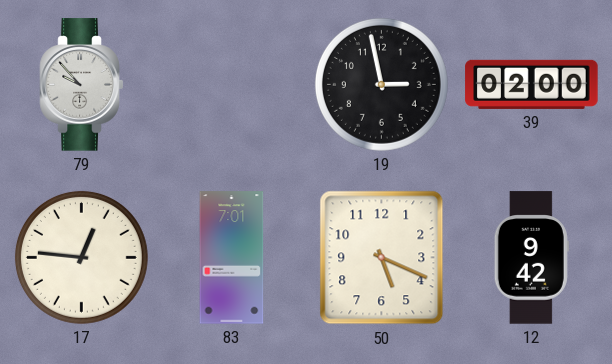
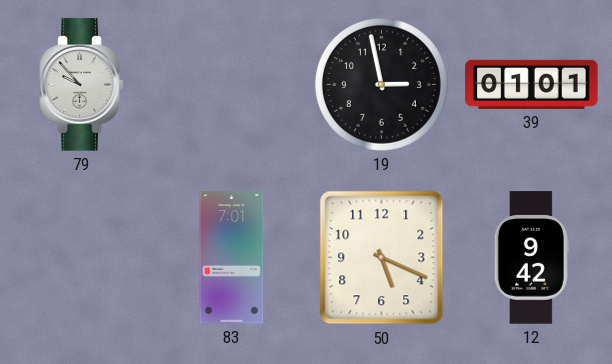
39: 02:00 -> 01:01 (532, 84)
17: 12:46 -> none (81, 257)
